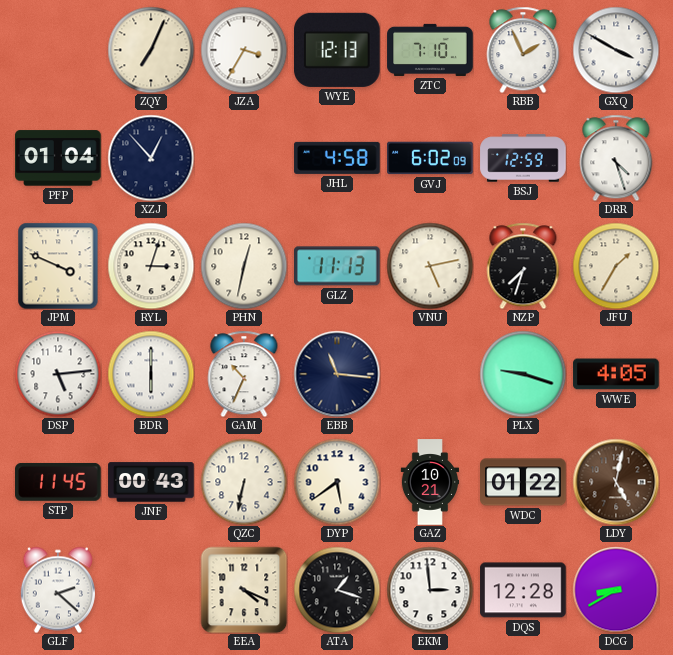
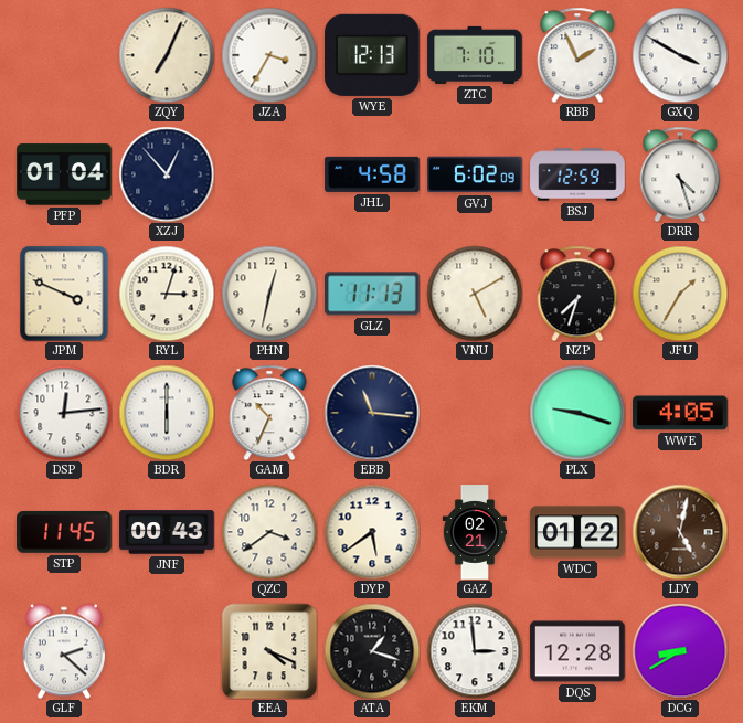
VNU: 5:13 -> 5:10 (475, 294)
DSP: 5:14 -> 12:14 (64, 413)
QZC: 6:32 -> 3:39 (269, 532)
GAZ: 10:21 -> 02:21 (474, 532)
